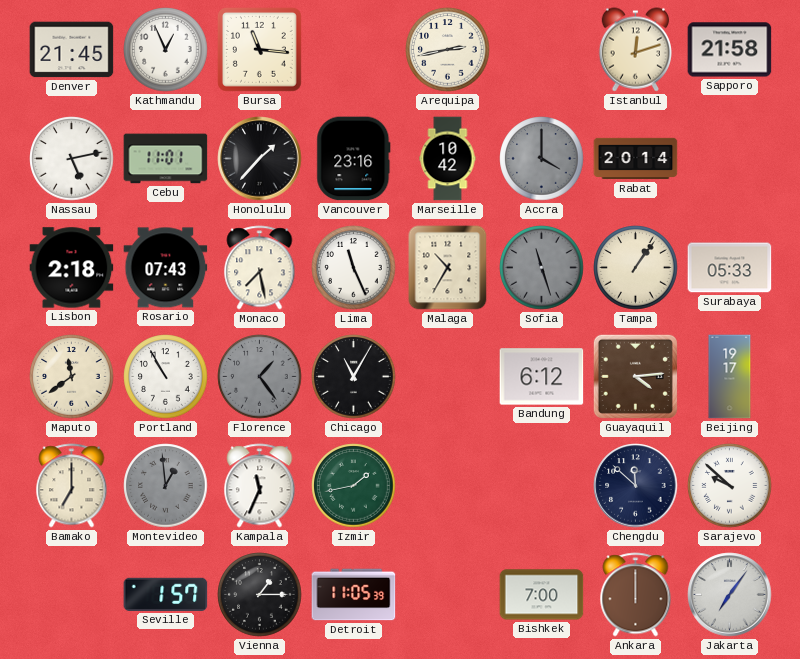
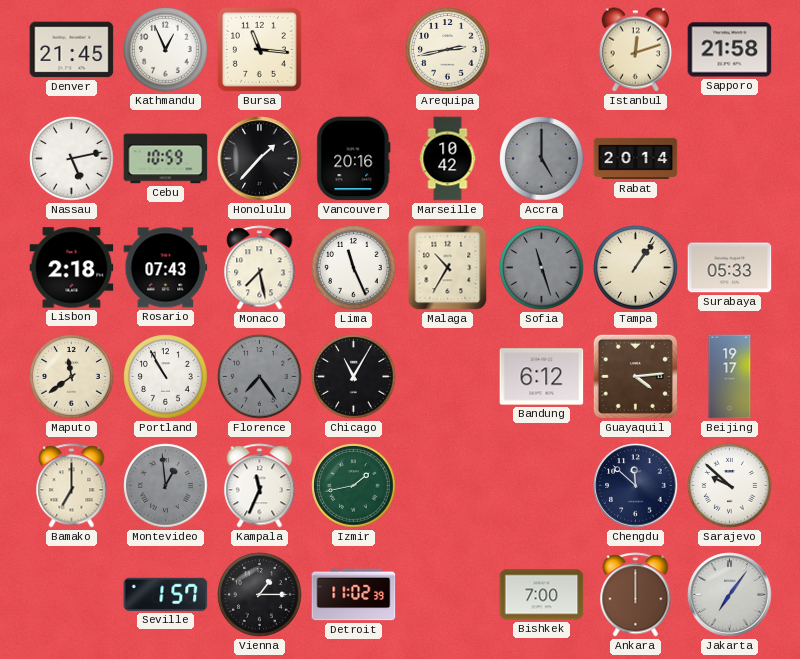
Cebu: 11:01 -> 10:59 (166, 159)
Vancouver: 23:16 -> 20:16 (354, 159)
Accra: 4:00 -> 5:00 (542, 159)
Florence: 1:24 -> 7:24 (260, 377)
Detroit: 11:05 -> 11:02 (354, 595)
